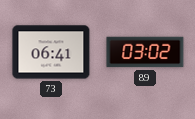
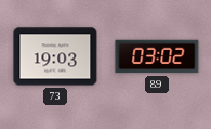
73: 06:41 -> 19:03 (55, 56)
